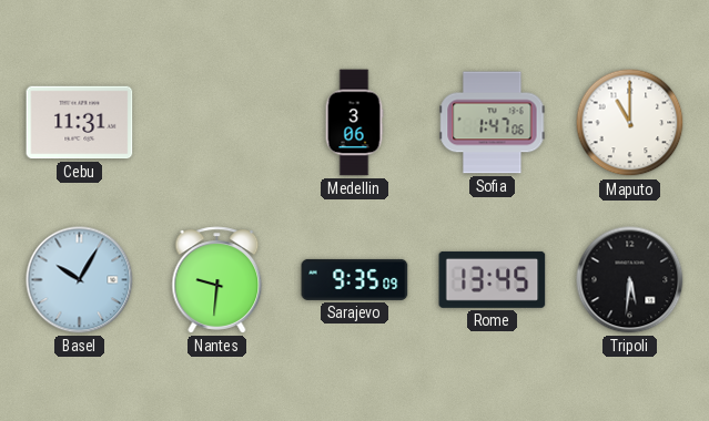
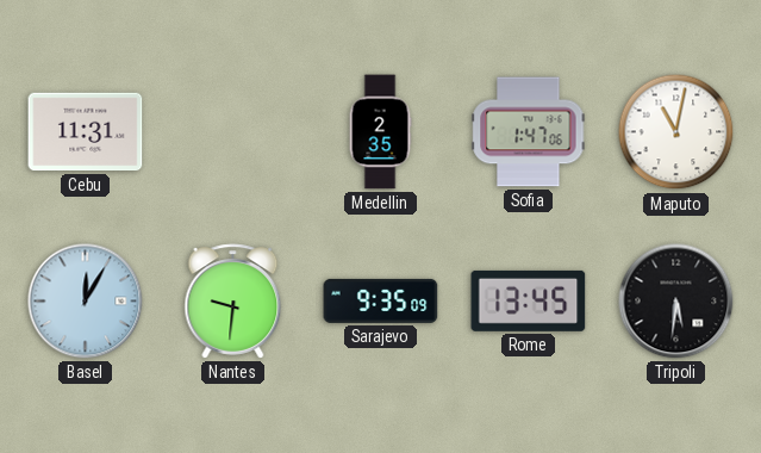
Medellin: 3:06 -> 2:35 (380, 132)
Maputo: 11:00 -> 11:02 (676, 132)
Basel: 10:05 -> 12:05 (86, 302)
